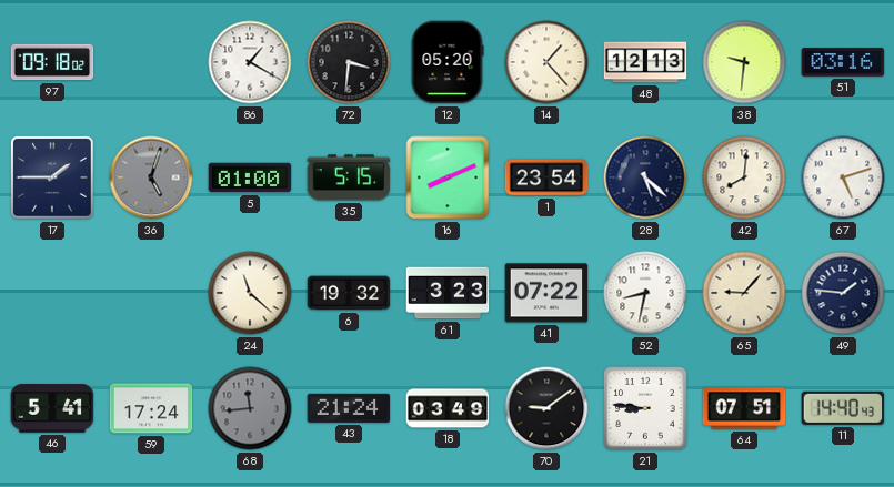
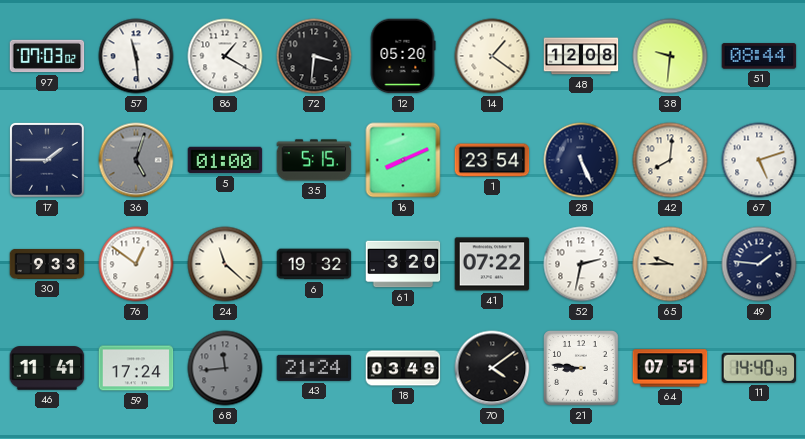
97: 09:18 -> 07:03 (47, 56)
57: none -> 11:29 (136, 56)
14: 1:23 -> 1:21 (492, 56)
48: 12:13 -> 12:08 (581, 56)
51: 03:16 -> 08:44 (759, 56)
28: 5:22 -> 5:26 (581, 160)
30: none -> 9:33 (47, 264)
76: none -> 12:51 (136, 264)
61: 3:23 -> 3:20 (403, 264)
52: 8:32 -> 2:32 (581, 264)
65: 9:07 -> 9:45 (670, 264)
46: 5:41 -> 11:41 (47, 368)
70: 9:09 -> 4:09 (492, 368)
